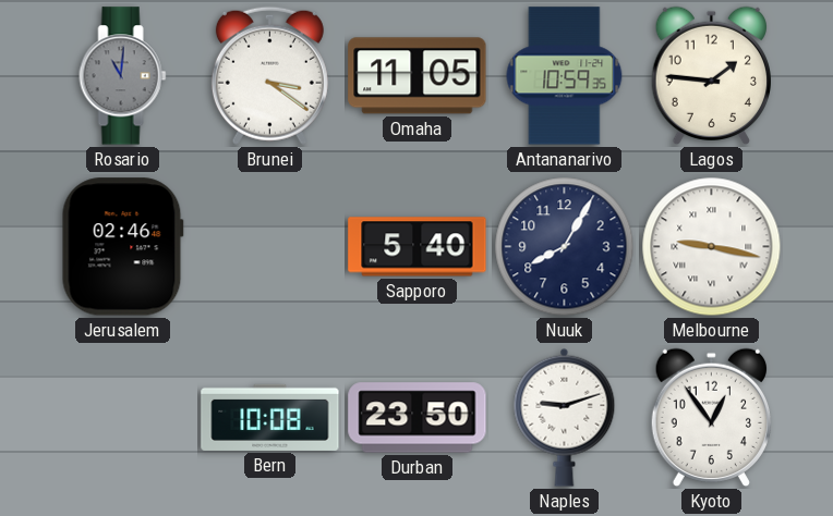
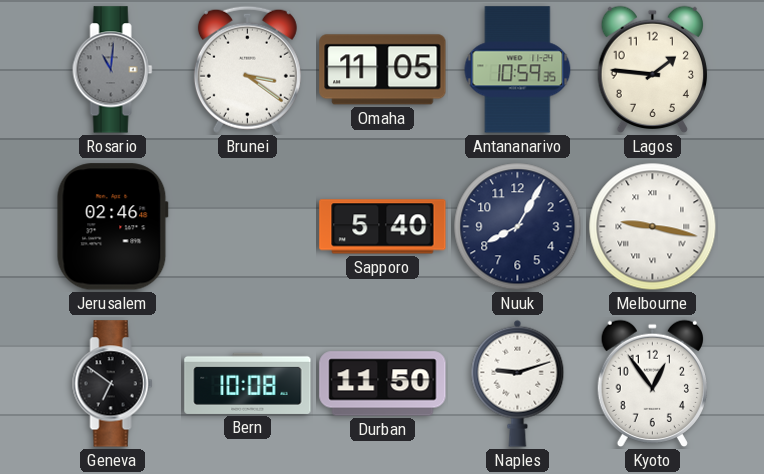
Geneva: none -> 6:51 (113, 384)
Durban: 23:50 -> 11:50 (383, 384)
